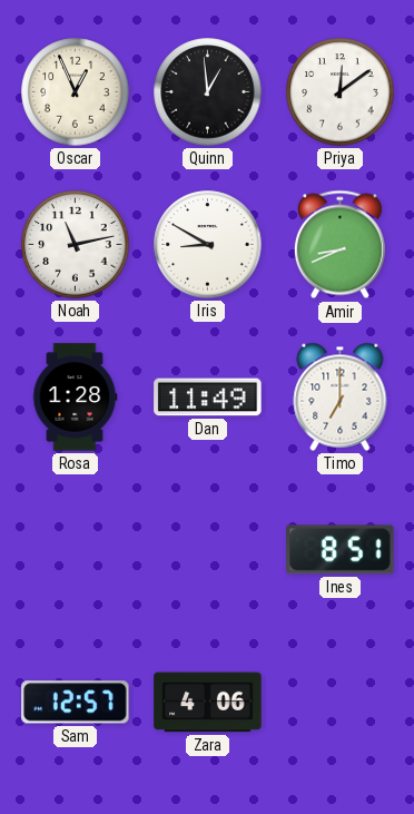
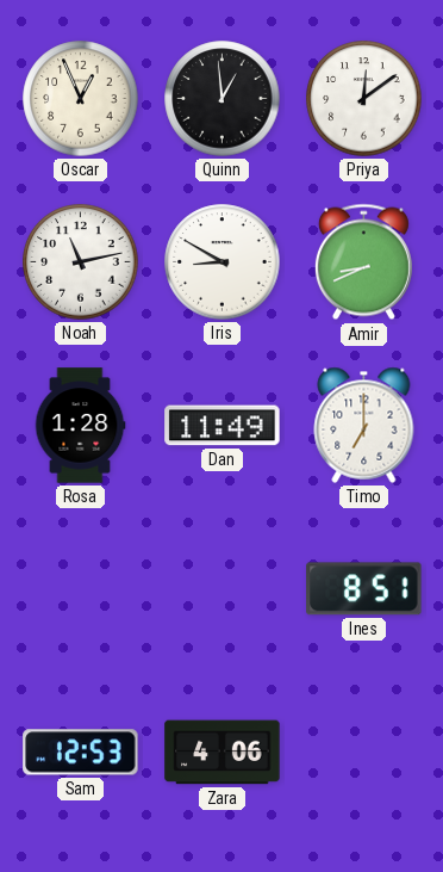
Sam: 12:57 -> 12:53 (81, 753)
